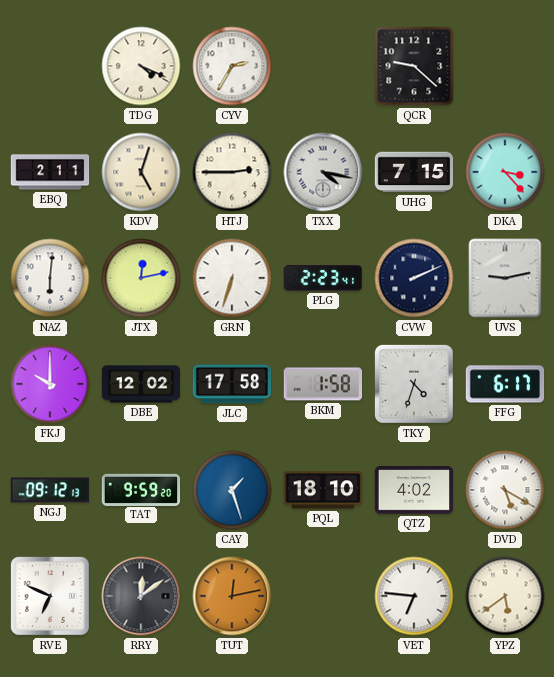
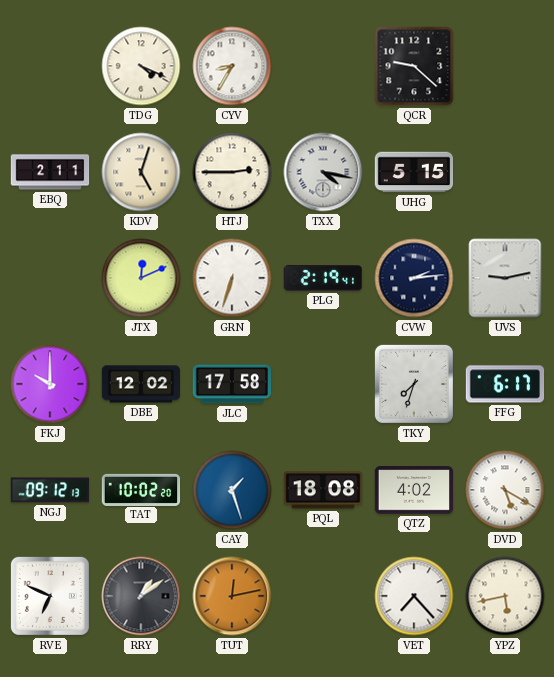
CYV: 2:35 -> 8:35 (232, 66)
UHG: 7:15 -> 5:15 (414, 172)
DKA: 3:23 -> none (505, 172)
NAZ: 6:01 -> none (50, 278)
JTX: 12:13 -> 12:11 (141, 278)
PLG: 2:23 -> 2:19 (322, 278)
CVW: 2:11 -> 2:14 (414, 278)
BKM: 1:58 -> none (322, 384)
TKY: 4:33 -> 7:33 (414, 384)
TAT: 9:59 -> 10:02 (141, 489)
PQL: 18:10 -> 18:08 (323, 490)
RRY: 12:09 -> 1:09 (141, 596)
VET: 6:46 -> 7:23 (414, 596)
YPZ: 5:39 -> 5:43 (505, 596)
